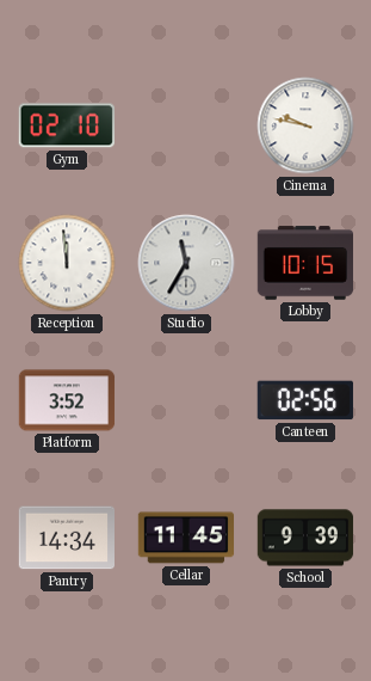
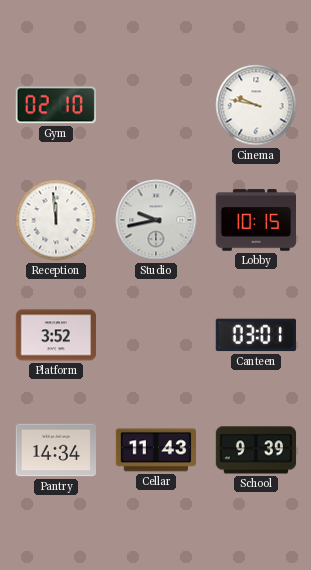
Studio: 11:35 -> 9:43 (156, 220)
Canteen: 02:56 -> 03:01 (256, 335)
Cellar: 11:45 -> 11:43 (156, 450)
